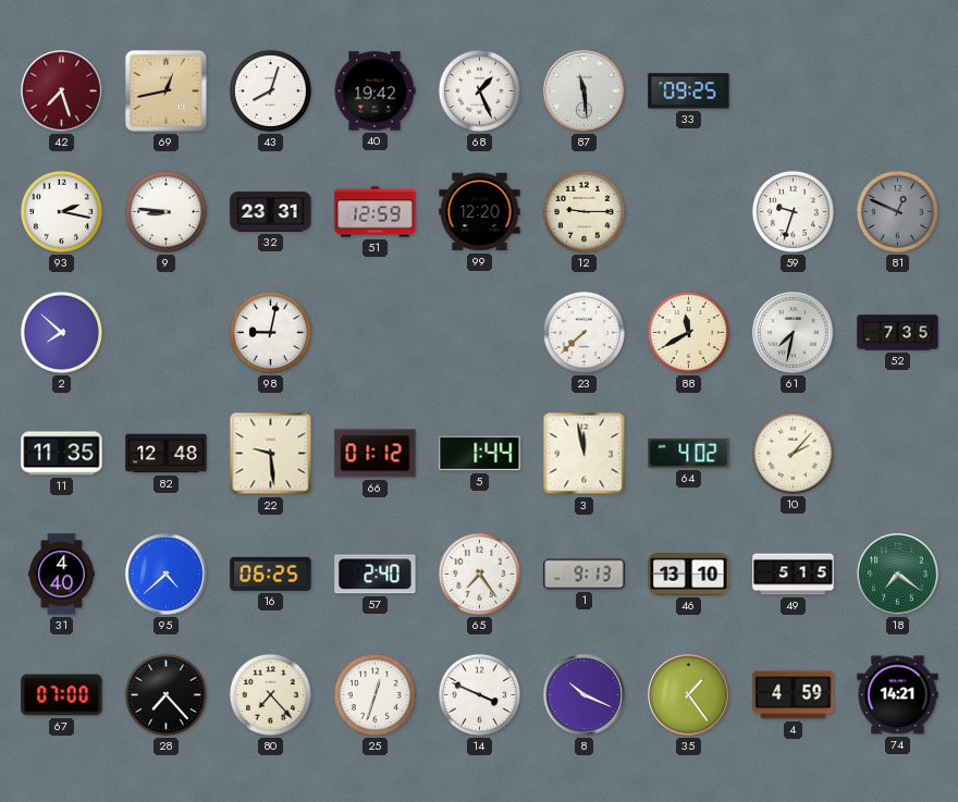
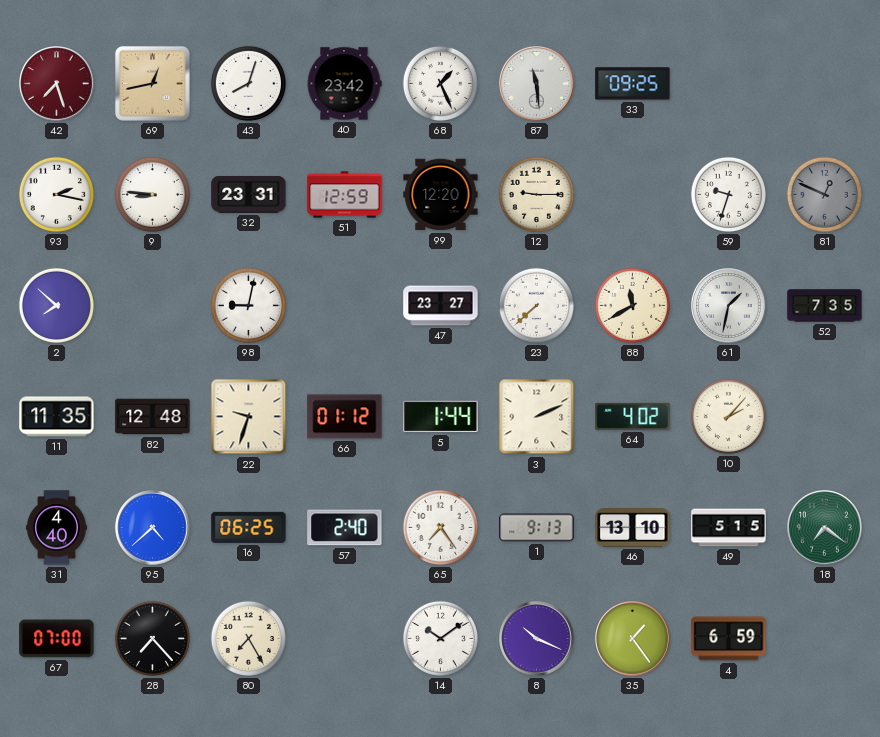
40: 19:42 -> 23:42 (344, 84)
47: none -> 23:27 (441, 306)
61: 7:32 -> 1:32 (729, 306)
22: 9:29 -> 9:33 (249, 417)
3: 11:58 -> 2:11 (537, 417)
80: 7:23 -> 7:25 (248, 638)
25: 12:33 -> none (374, 694)
14: 3:49 -> 10:09 (440, 638)
4: 4:59 -> 6:59 (729, 639)
74: 14:21 -> none (898, 695)
